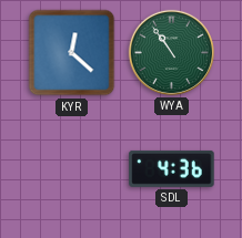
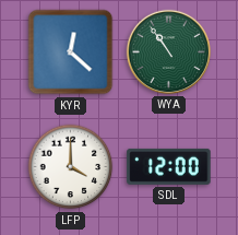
LFP: none -> 4:00 (71, 167)
SDL: 4:36 -> 12:00 (169, 166)
